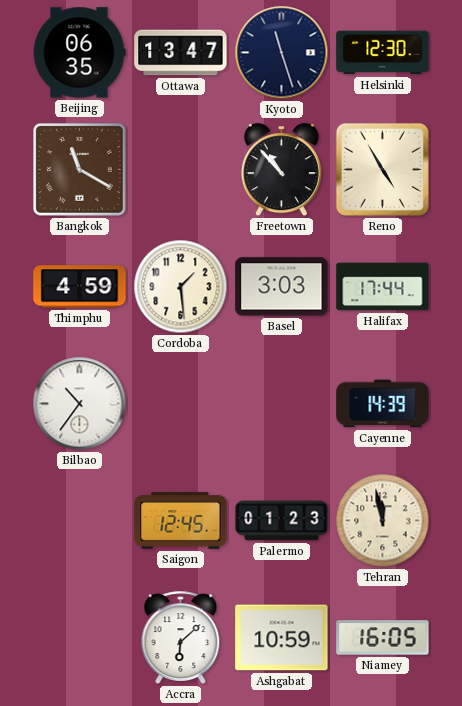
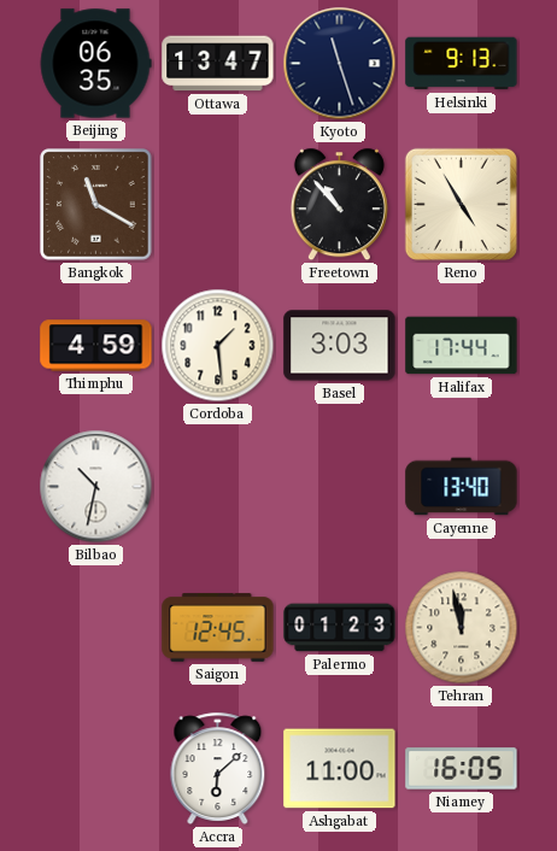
Helsinki: 12:30 -> 9:13 (462, 64)
Bilbao: 10:36 -> 10:32 (96, 487)
Cayenne: 14:39 -> 13:40 (462, 487)
Ashgabat: 10:59 -> 11:00 (340, 769)
